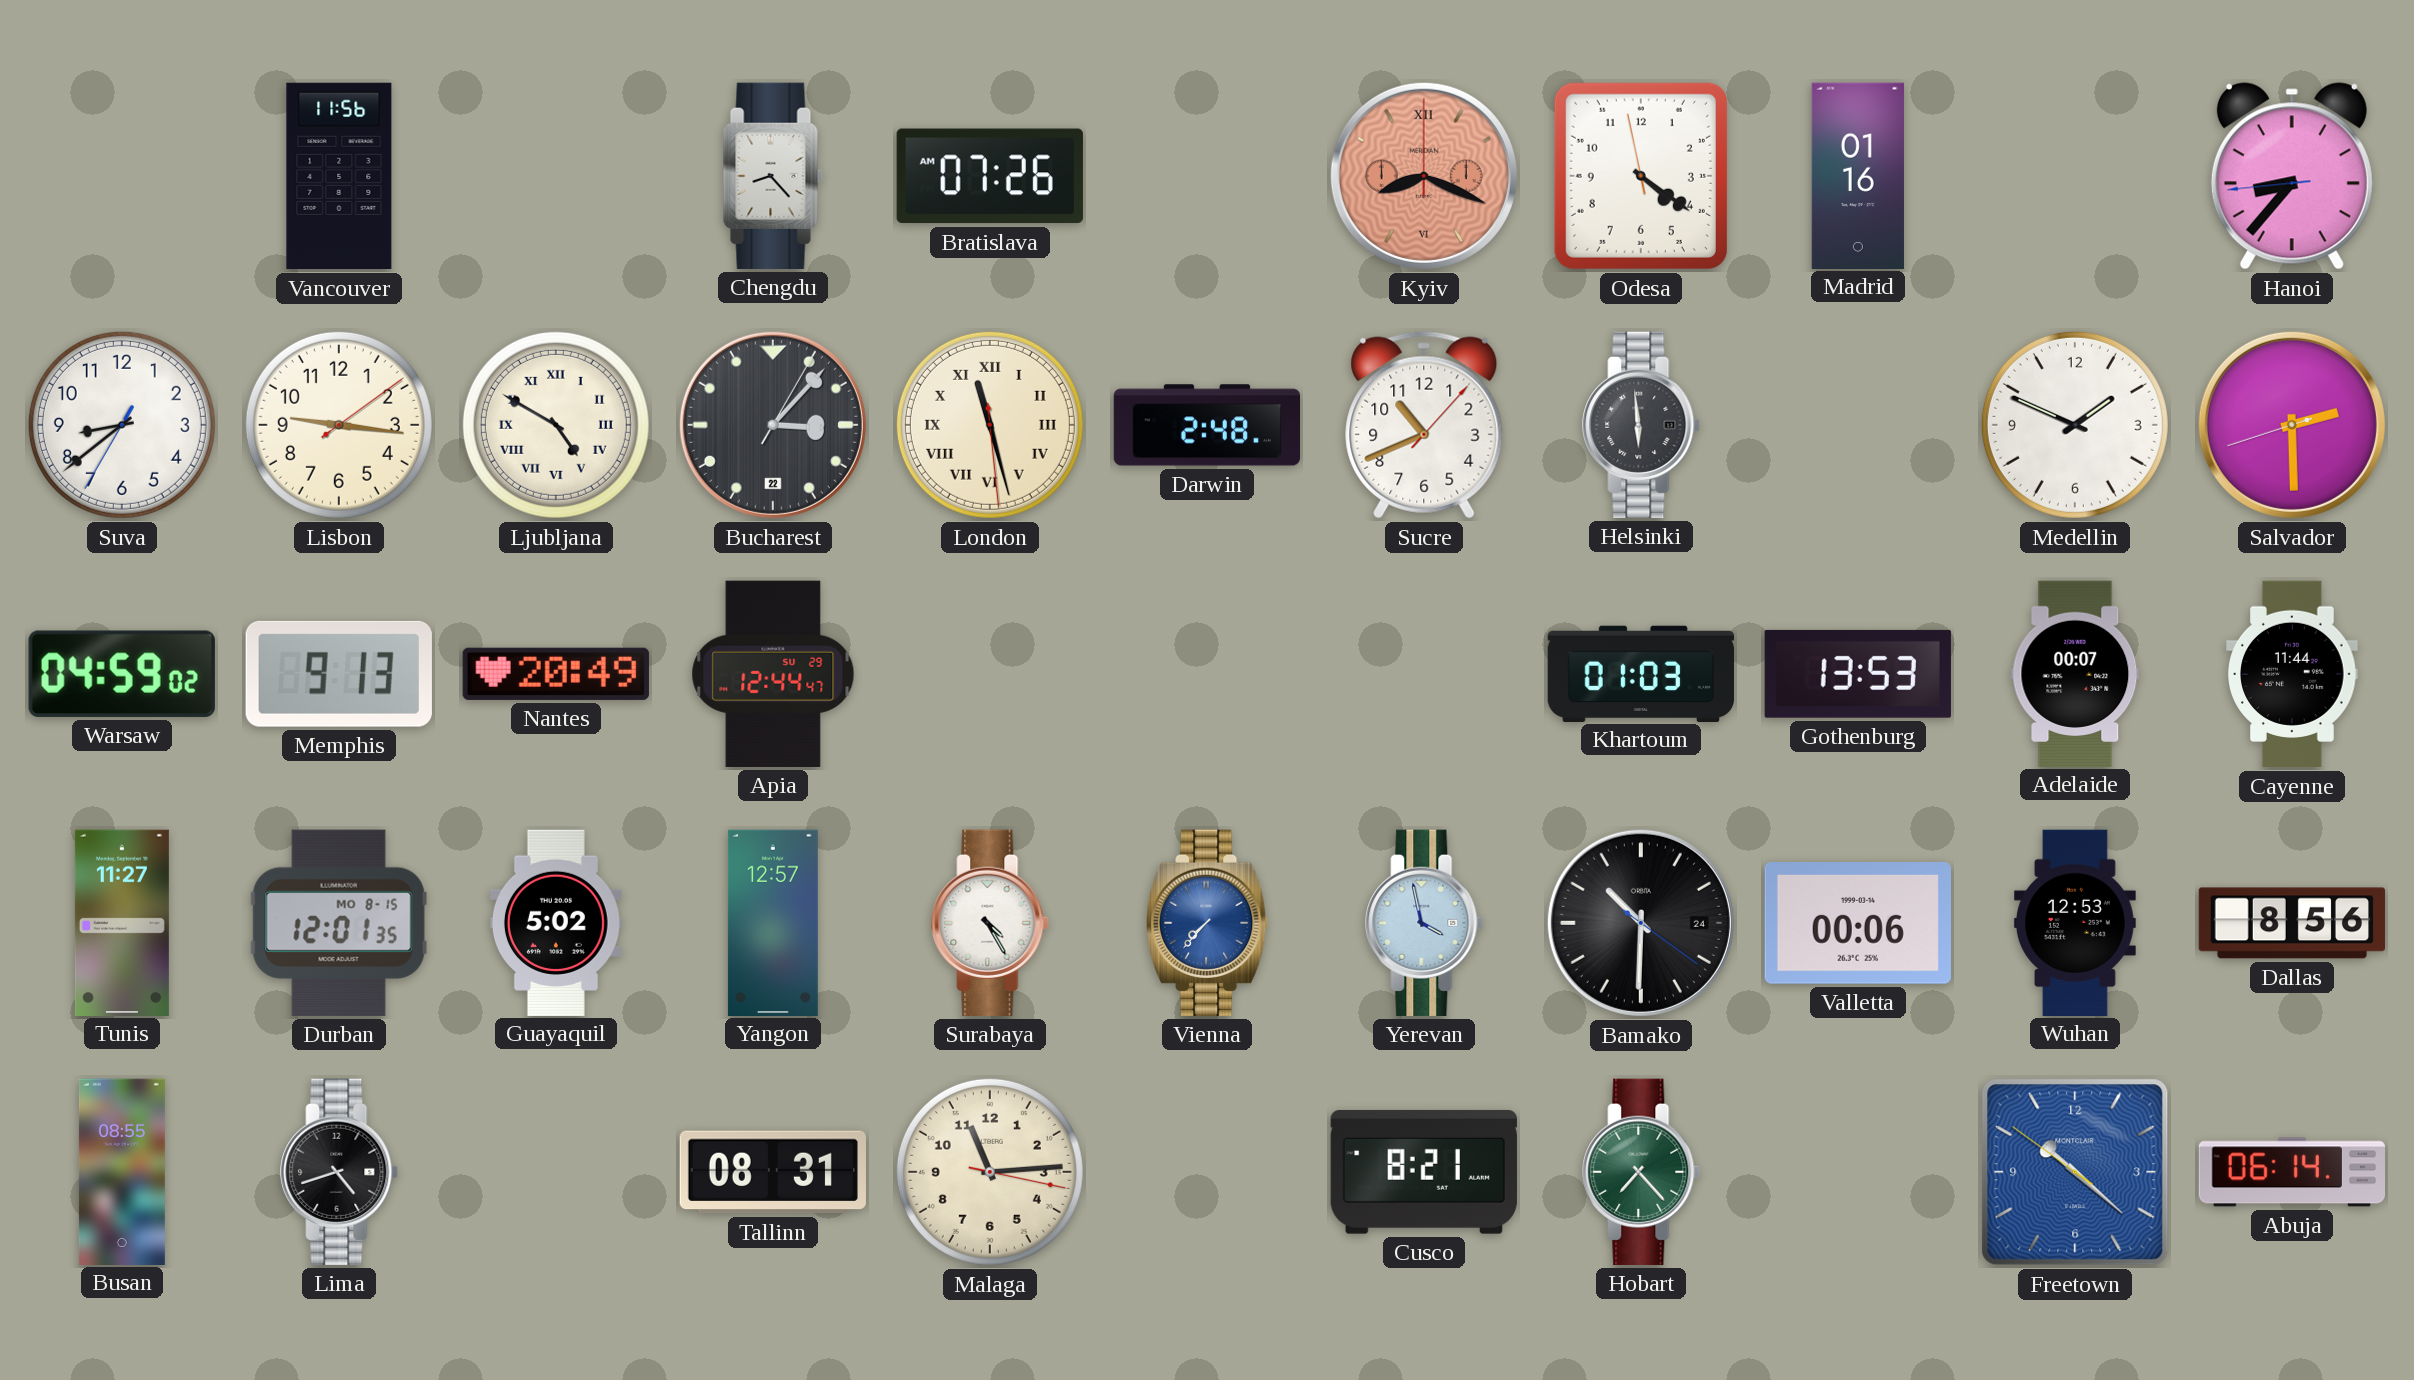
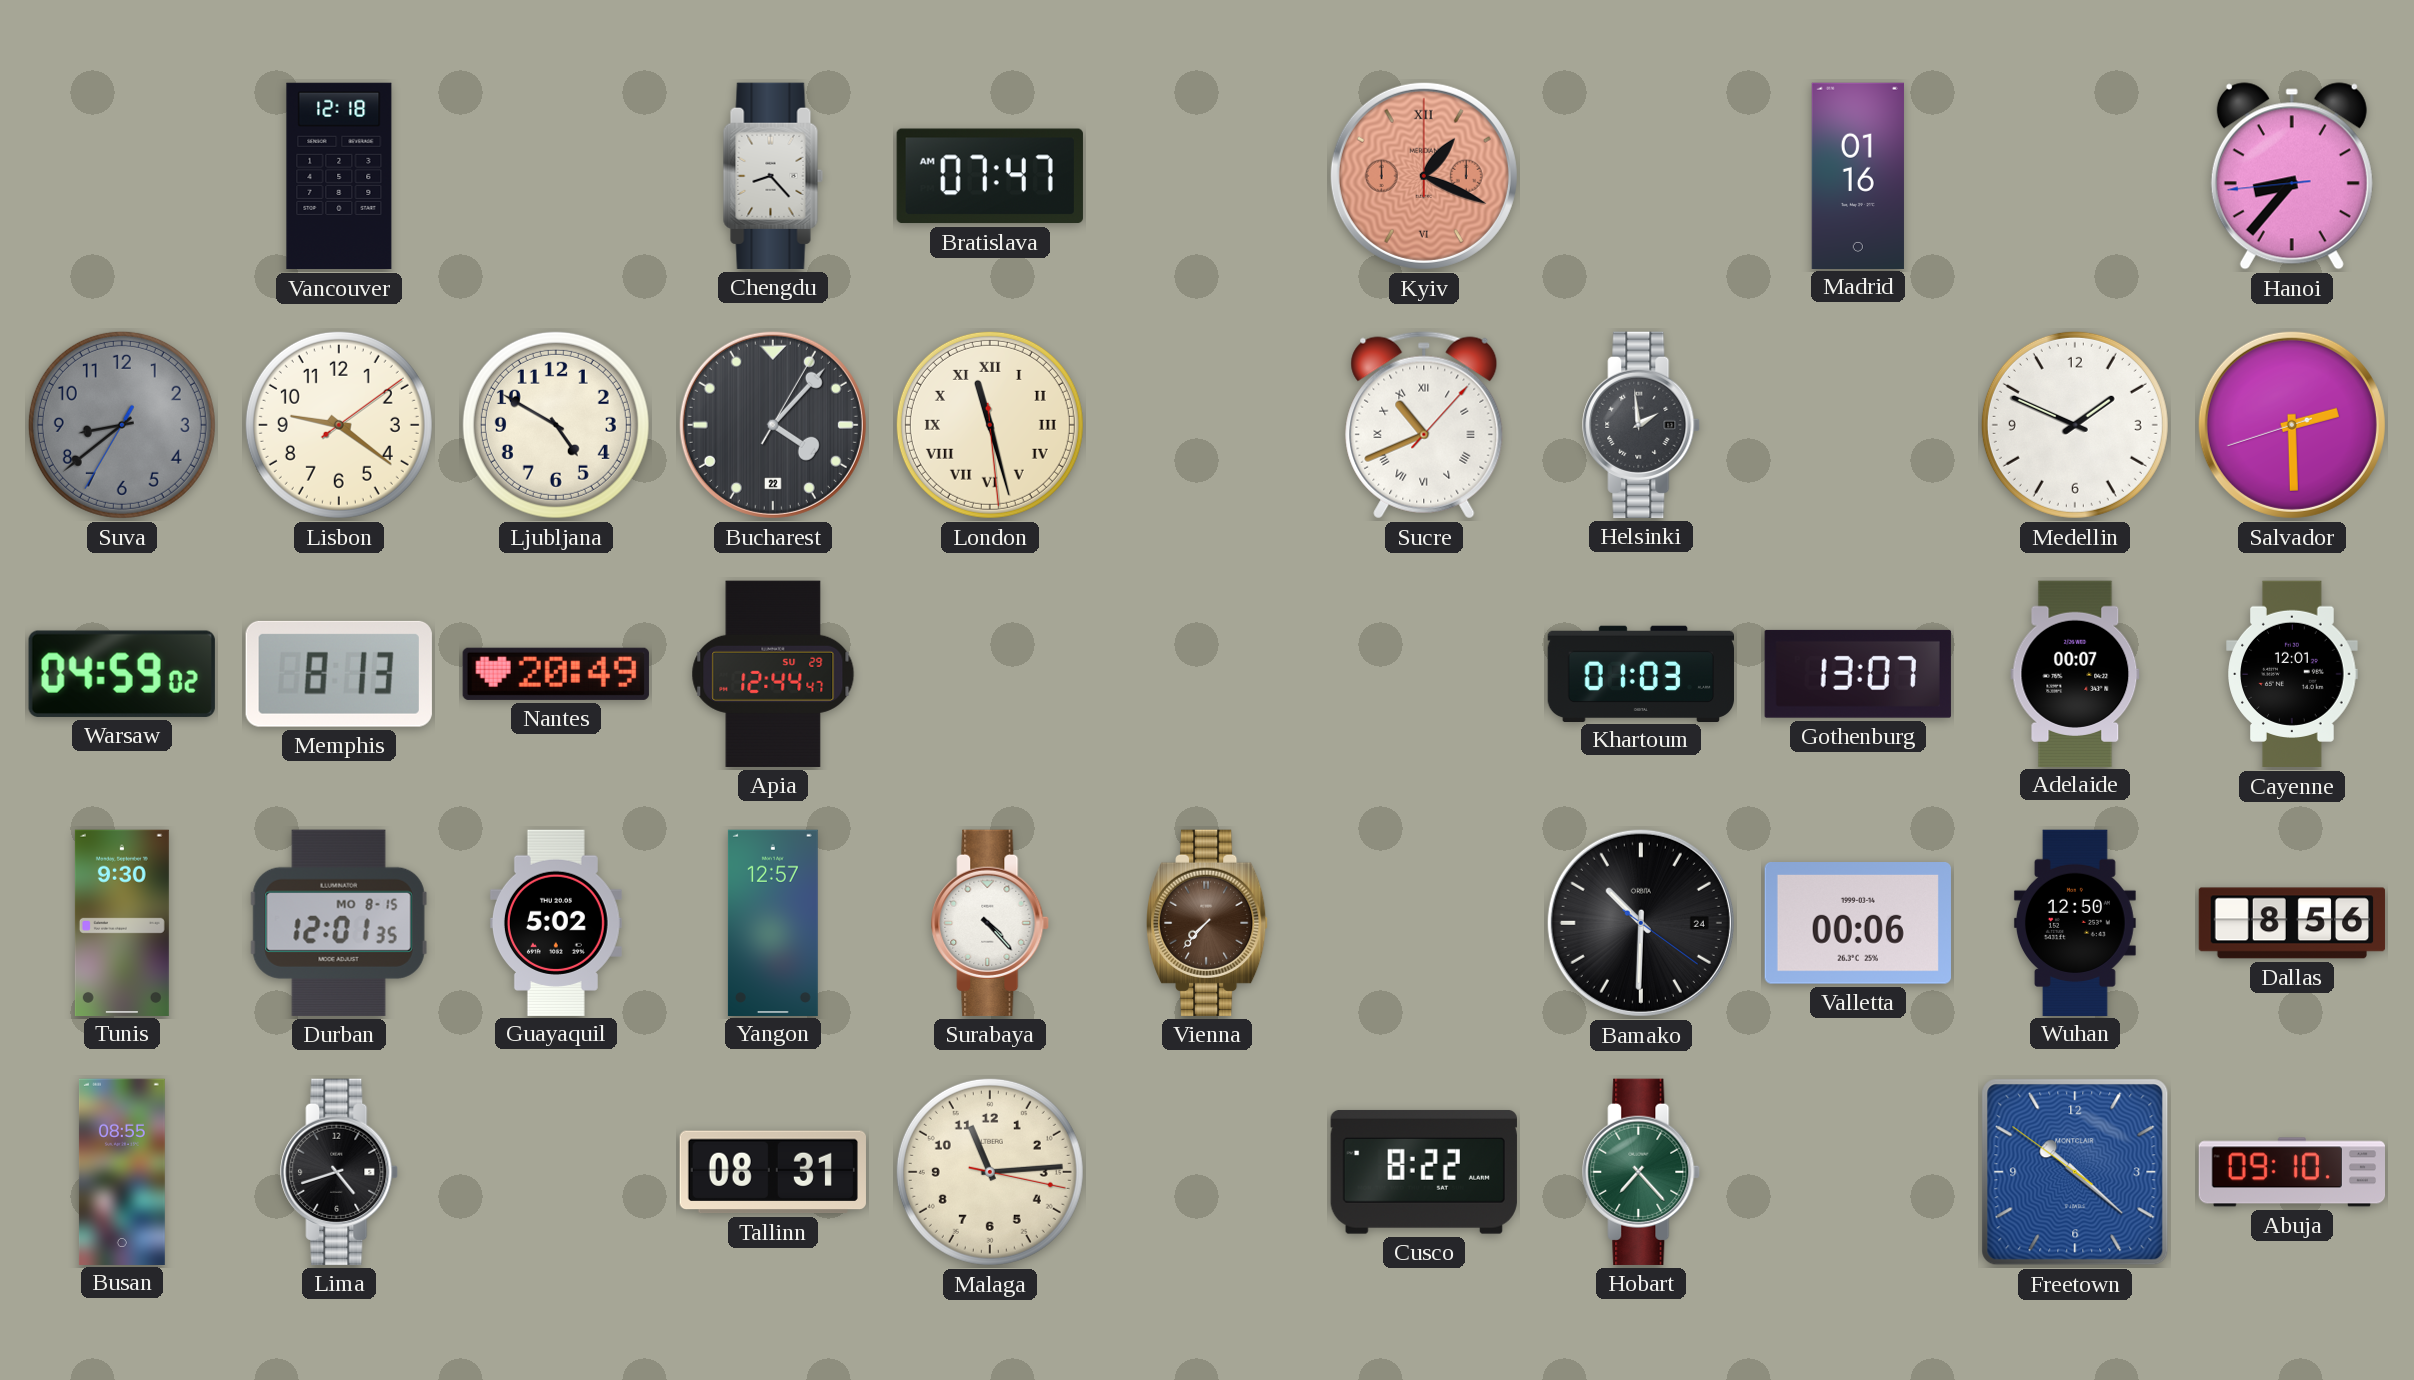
Vancouver: 11:56 -> 12:18 (339, 176)
Bratislava: 07:26 -> 07:47 (990, 176)
Kyiv: 8:19 -> 1:19 (1424, 176)
Odesa: 4:20 -> none (1641, 176)
Suva dial: white -> grey (122, 425)
Lisbon: 9:16 -> 9:21 (339, 425)
Ljubljana numerals: Roman -> Arabic (556, 425)
Bucharest: 3:07 -> 4:07 (773, 425)
Darwin: 2:48 -> none (1207, 425)
Sucre numerals: Arabic -> Roman (1424, 425)
Helsinki: 5:59 -> 1:59 (1642, 425)
Memphis: 9:13 -> 8:13 (339, 674)
Gothenburg: 13:53 -> 13:07 (1858, 674)
Cayenne: 11:44 -> 12:01 (2292, 674)
Tunis: 11:27 -> 9:30 (122, 922)
Surabaya: 4:25 -> 4:23 (991, 923)
Vienna dial: blue -> brown (1208, 923)
Yerevan: 3:58 -> none (1425, 923)
Wuhan: 12:53 -> 12:50 (2075, 922)
Cusco: 8:21 -> 8:22 (1424, 1172)
Abuja: 06:14 -> 09:10 (2291, 1172)
